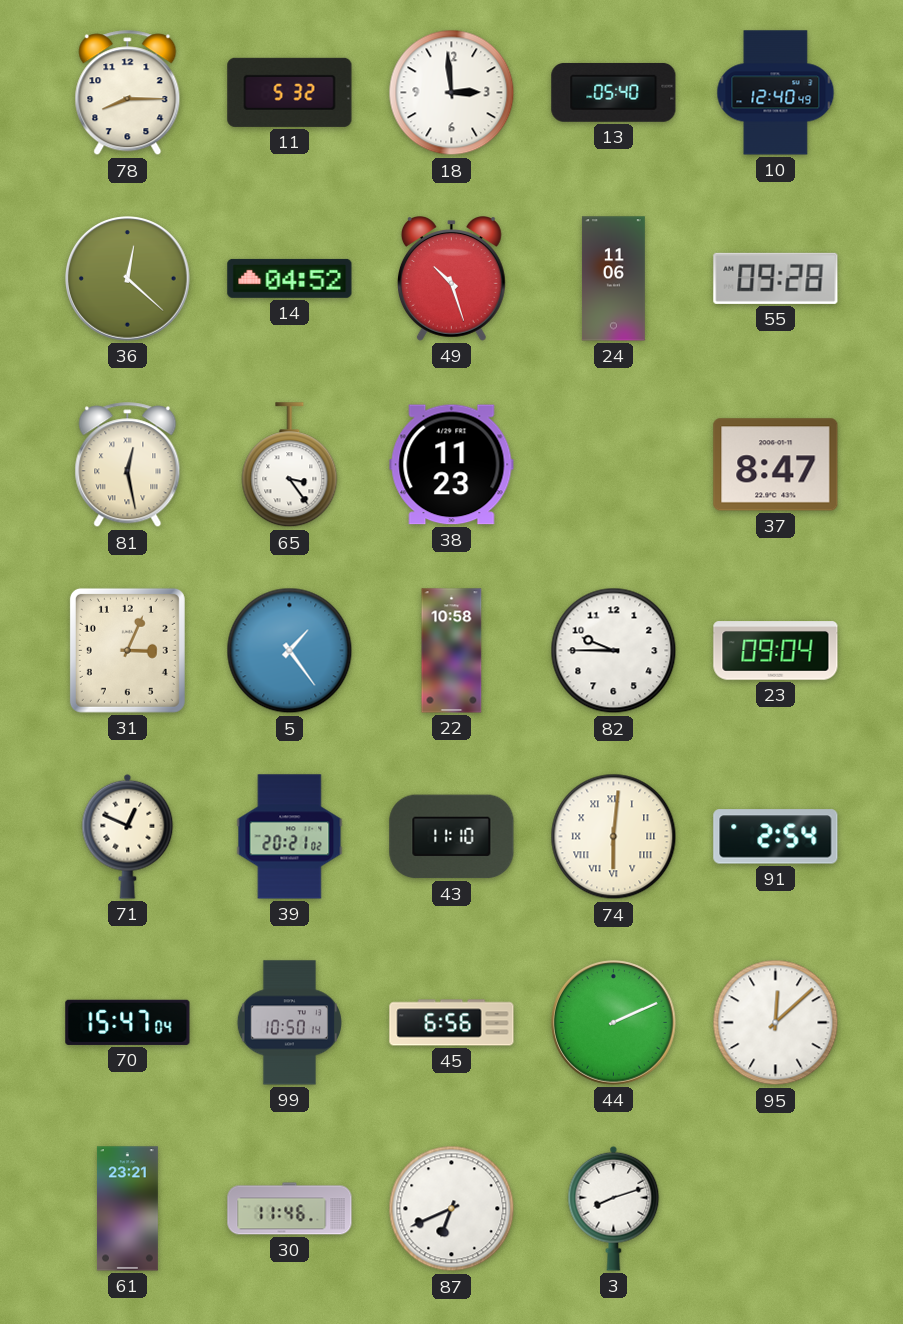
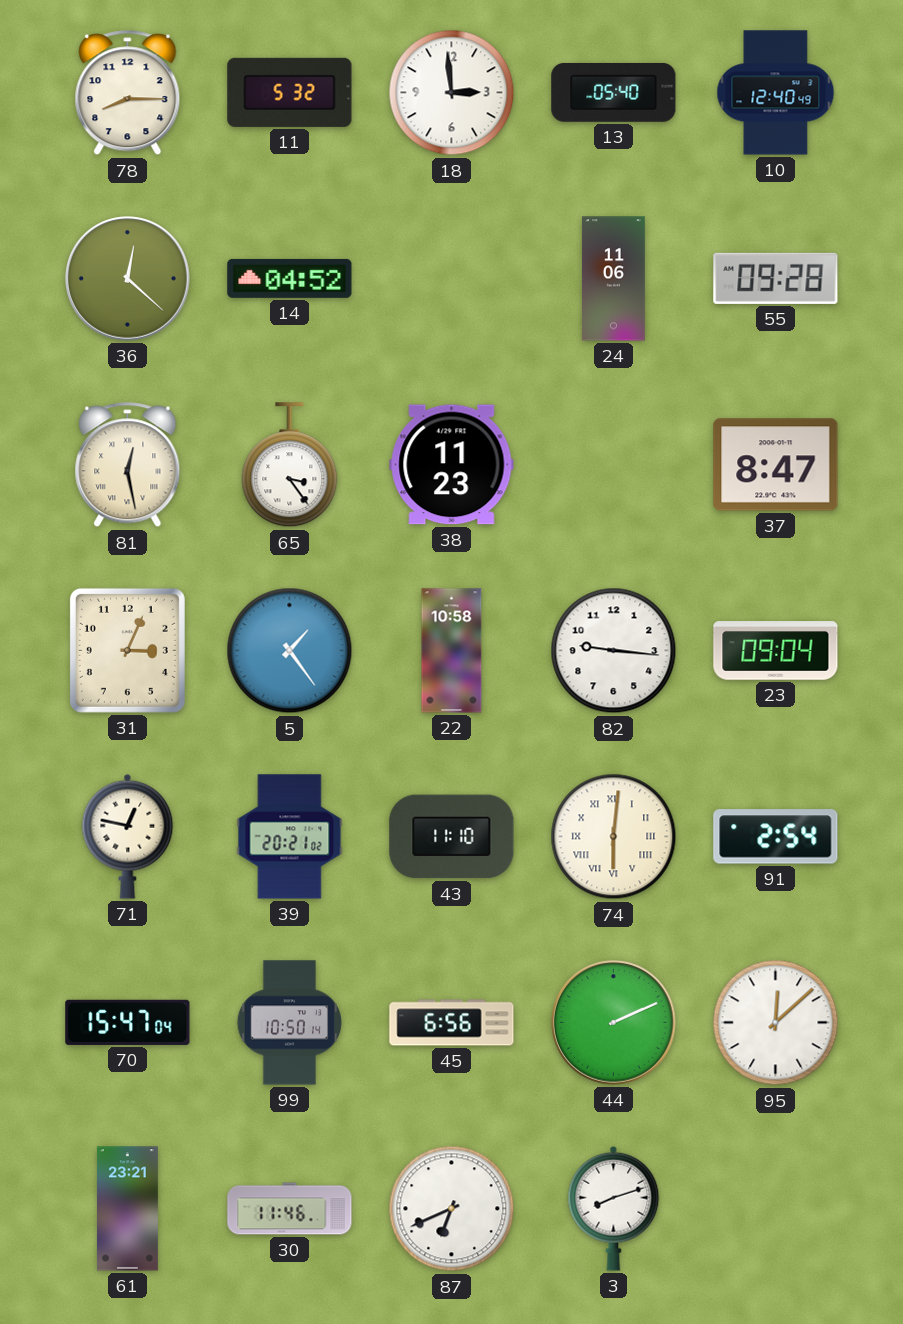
49: 10:27 -> none (451, 279)
82: 9:45 -> 9:16 (614, 651)
71: 12:49 -> 12:47 (128, 836)
